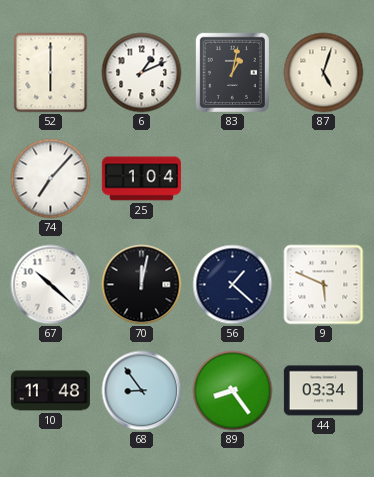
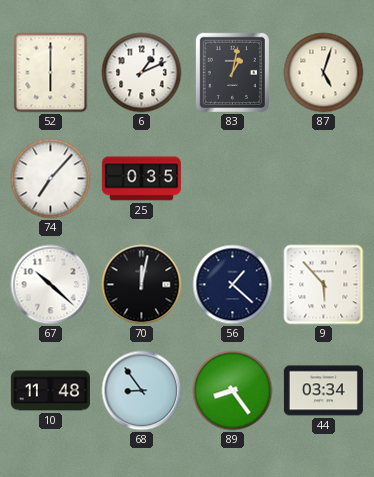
25: 1:04 -> 0:35 (141, 179)
9: 5:49 -> 5:53 (324, 285)
